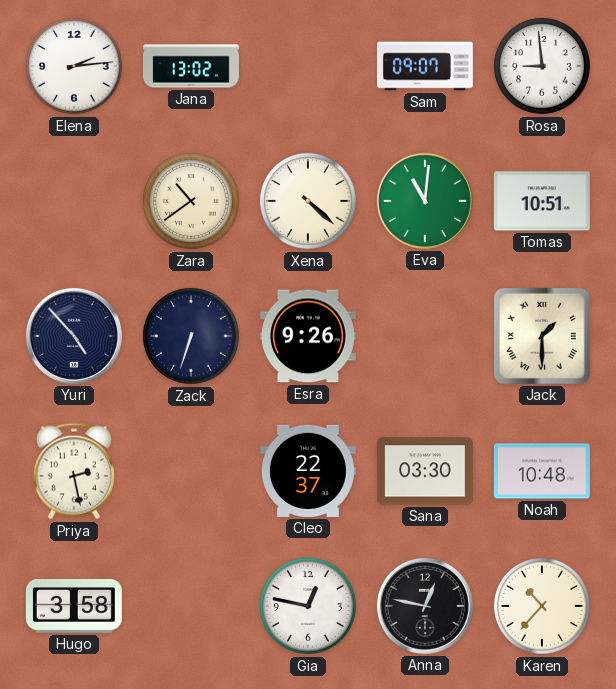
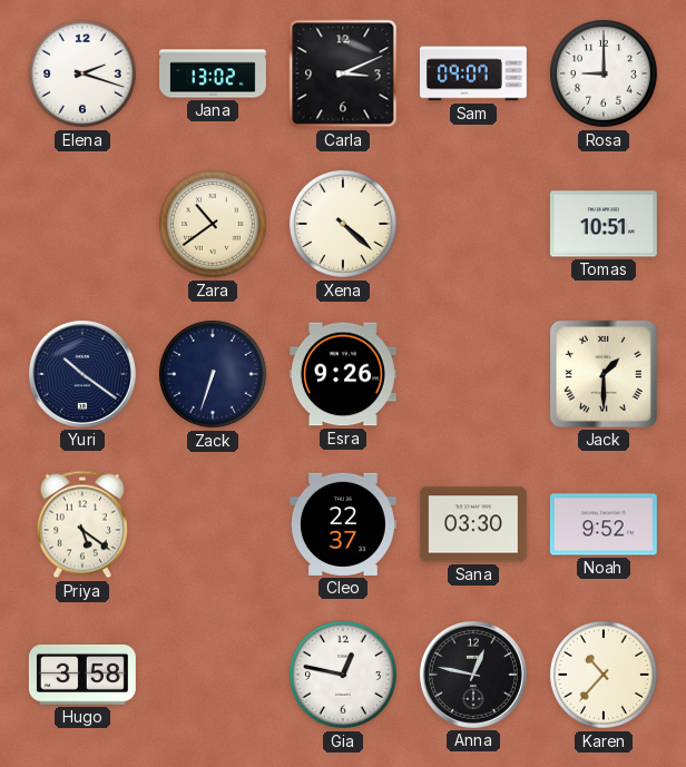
Elena: 2:14 -> 2:18 (82, 73)
Carla: none -> 3:11 (343, 73)
Rosa: 8:59 -> 9:00 (604, 73)
Eva: 11:01 -> none (425, 201)
Yuri: 4:53 -> 10:21 (82, 374)
Priya: 2:28 -> 5:21 (82, 524)
Noah: 10:48 -> 9:52 (604, 524)
